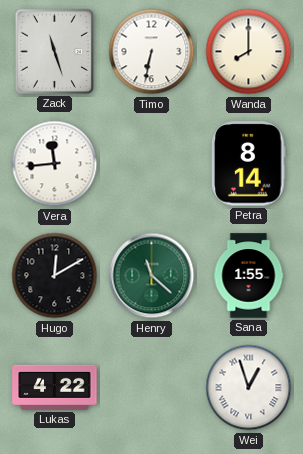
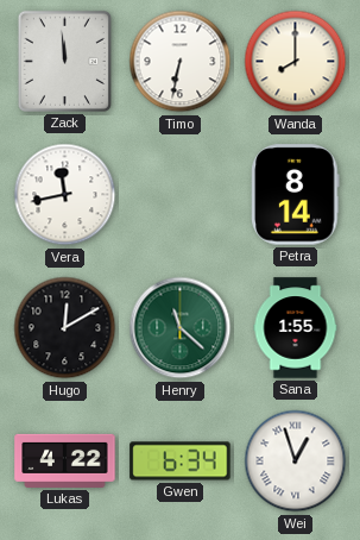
Zack: 11:27 -> 11:59 (64, 61)
Vera: 11:44 -> 11:43 (65, 195)
Gwen: none -> 6:34 (181, 461)
